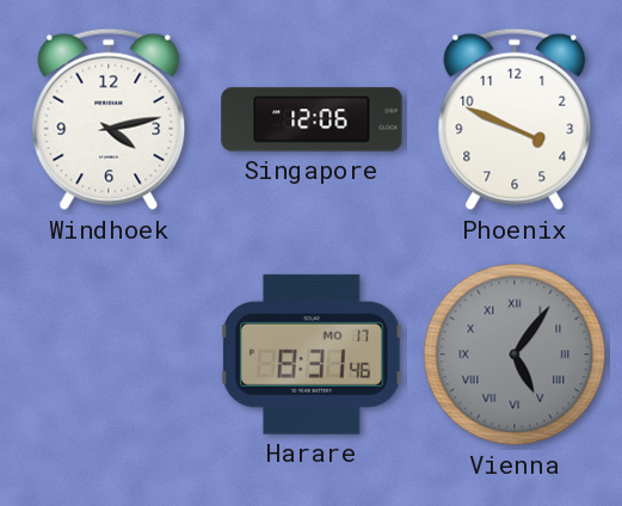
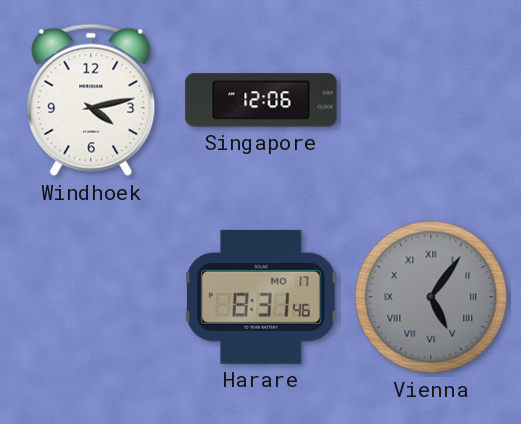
Phoenix: 3:49 -> none (515, 119)
